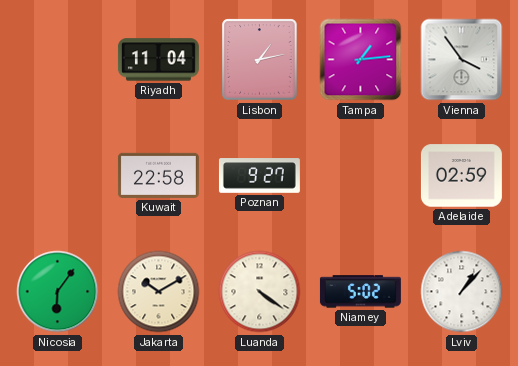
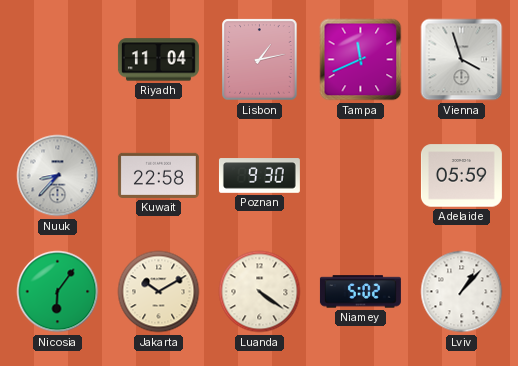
Tampa: 1:14 -> 11:41 (361, 60)
Vienna: 3:54 -> 3:57 (462, 60)
Nuuk: none -> 8:37 (58, 176)
Poznan: 9:27 -> 9:30 (259, 176)
Adelaide: 02:59 -> 05:59 (461, 176)
